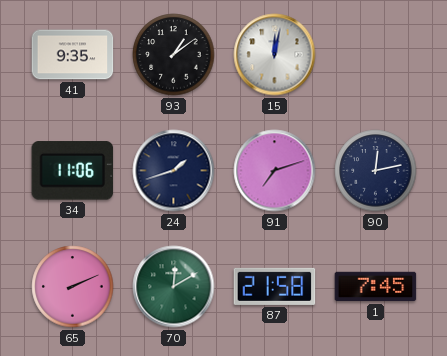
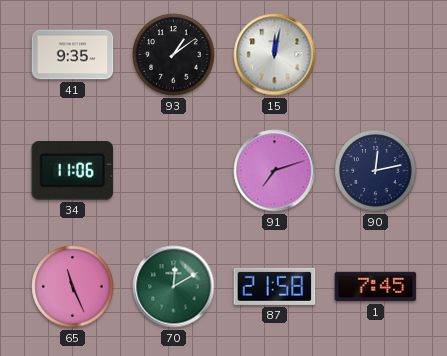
24: 1:42 -> none (174, 171)
65: 2:11 -> 11:26 (73, 287)
